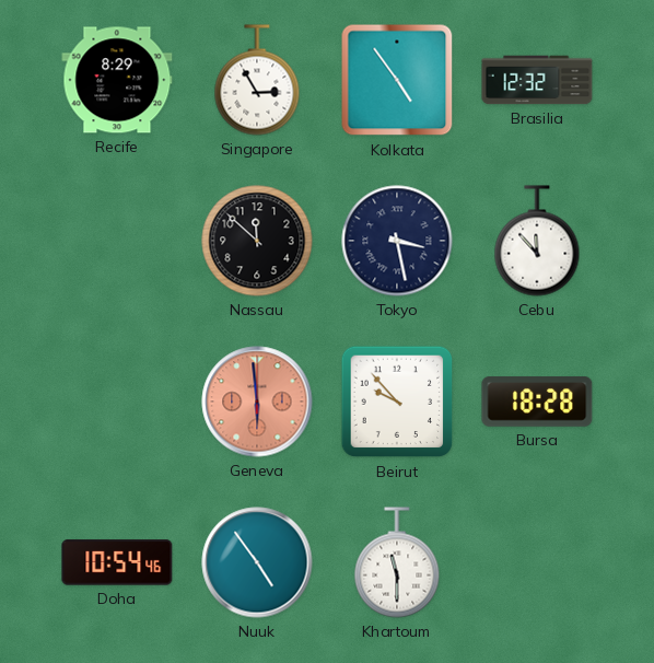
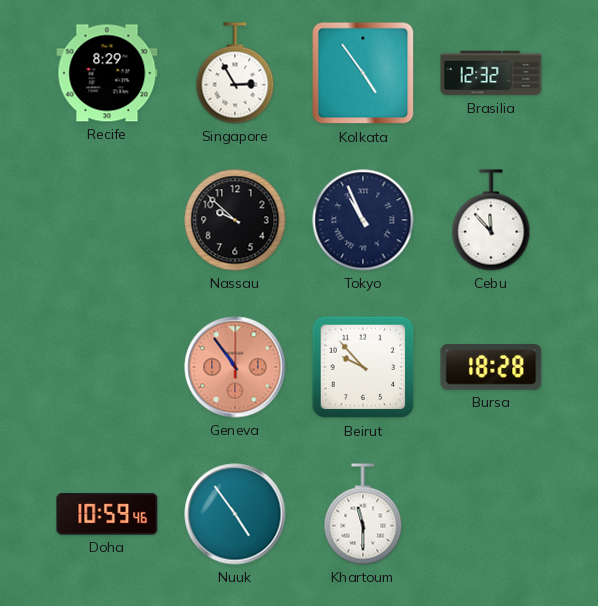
Nassau: 11:52 -> 9:52 (235, 220)
Tokyo: 3:28 -> 10:56 (363, 220)
Geneva: 5:59 -> 10:54 (235, 367)
Doha: 10:54 -> 10:59 (107, 514)
